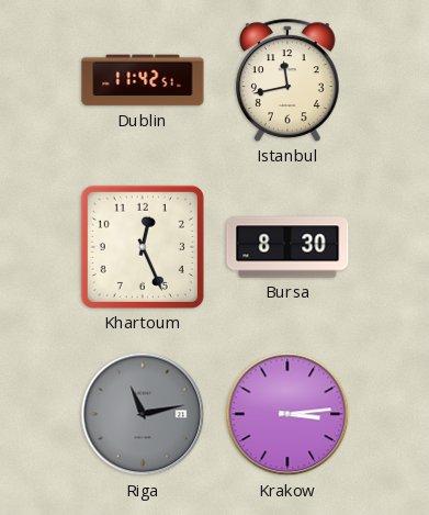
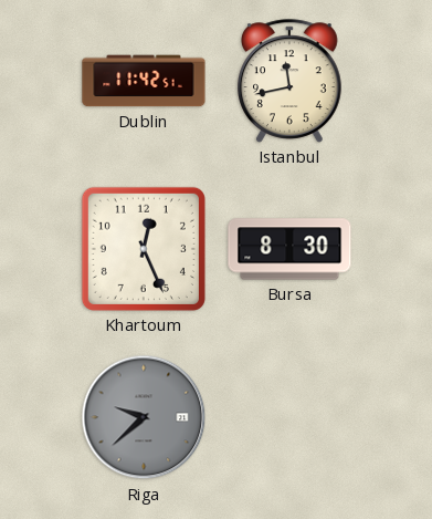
Riga: 11:13 -> 9:38 (144, 417)
Krakow: 3:14 -> none (287, 414)
